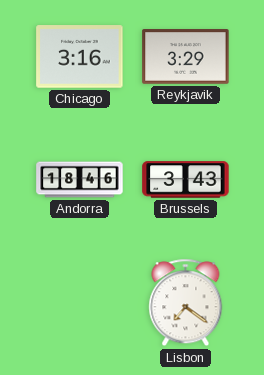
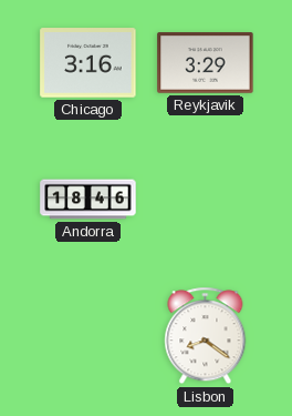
Brussels: 3:43 -> none (186, 180)
Lisbon: 7:21 -> 8:21 (206, 336)
